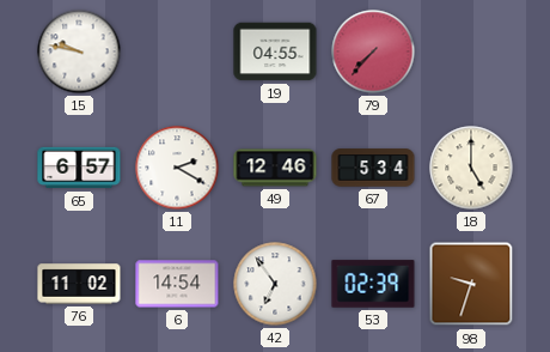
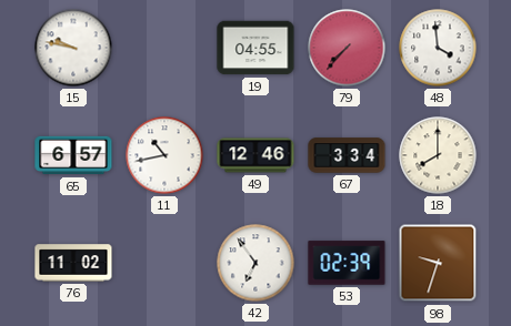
48: none -> 3:59 (438, 48)
11: 2:20 -> 10:43 (164, 155)
67: 5:34 -> 3:34 (347, 155)
18: 5:00 -> 8:00 (438, 155)
6: 14:54 -> none (177, 284)
